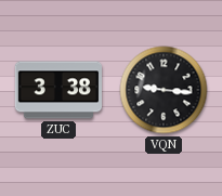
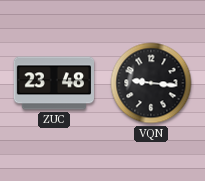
ZUC: 3:38 -> 23:48 (53, 83)
